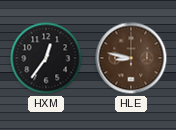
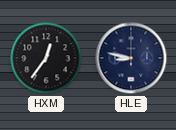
HLE dial: brown -> navy (131, 58)
